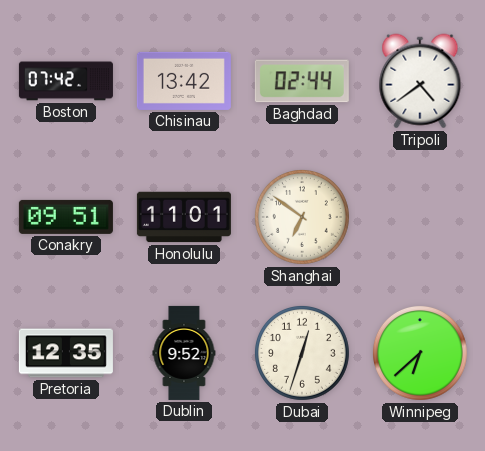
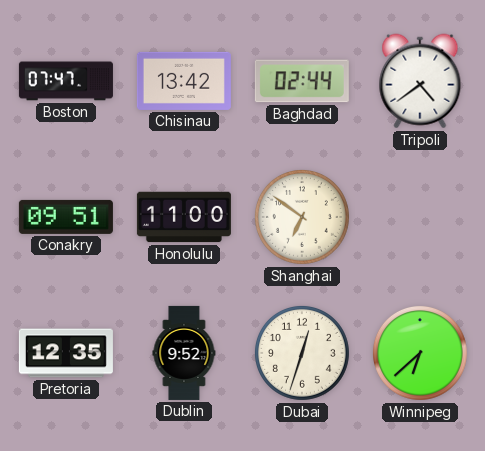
Boston: 07:42 -> 07:47 (66, 81)
Honolulu: 11:01 -> 11:00 (184, 217)
